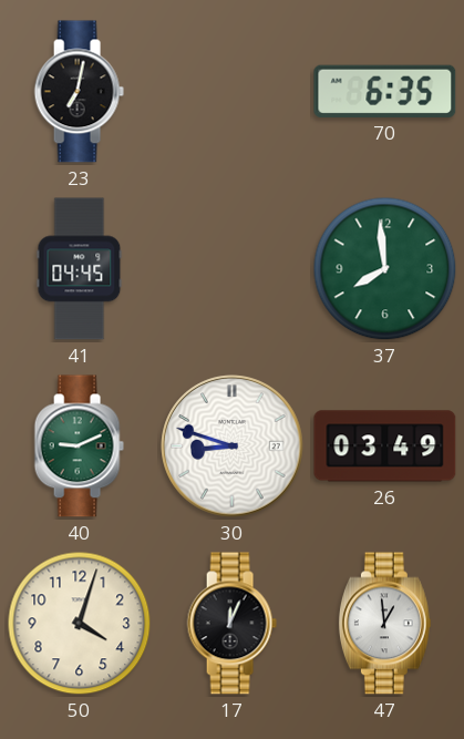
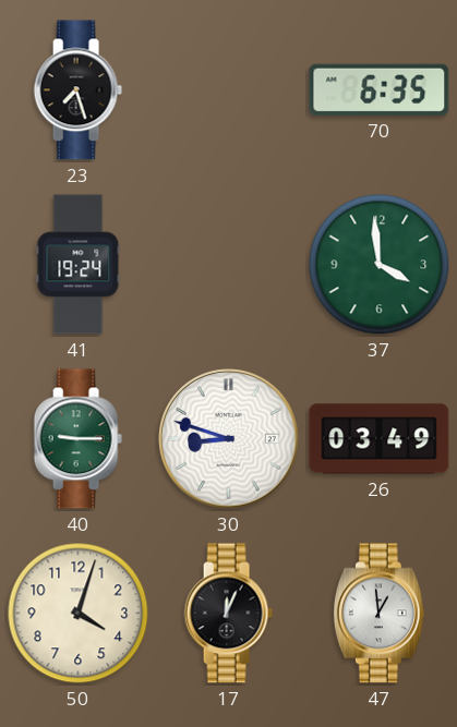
23: 7:02 -> 7:27 (77, 90)
41: 04:45 -> 19:24 (79, 265)
37: 7:59 -> 3:59 (380, 265)
40: 9:11 -> 9:15 (77, 439)
